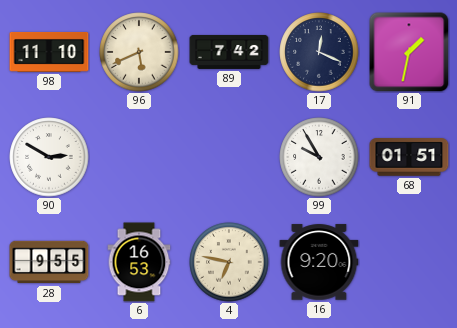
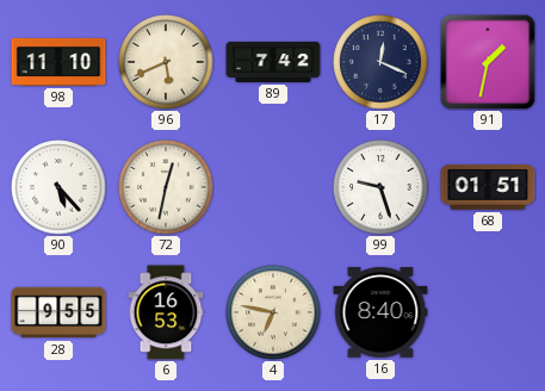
90: 2:50 -> 5:23 (58, 187)
72: none -> 12:32 (166, 187)
99: 9:55 -> 9:27 (380, 187)
16: 9:20 -> 8:40 (380, 312)
